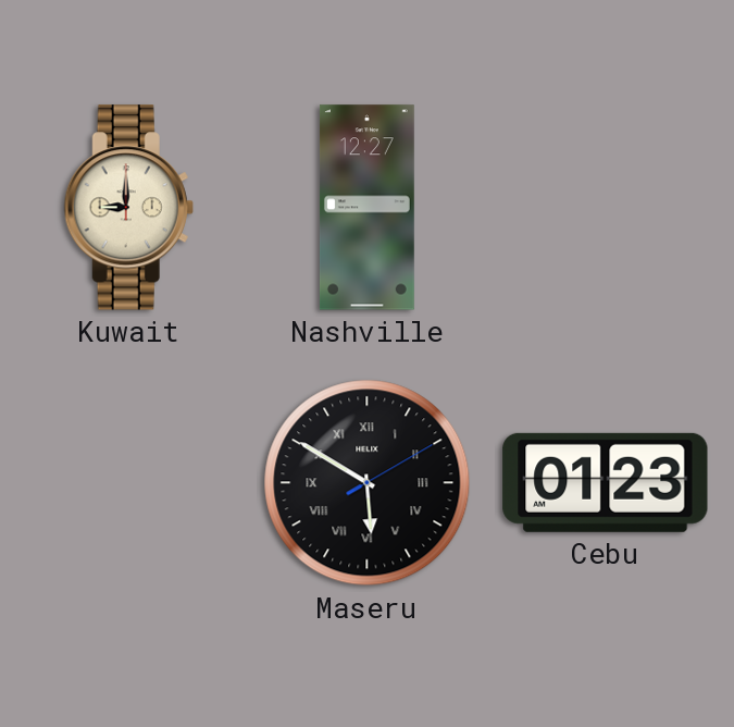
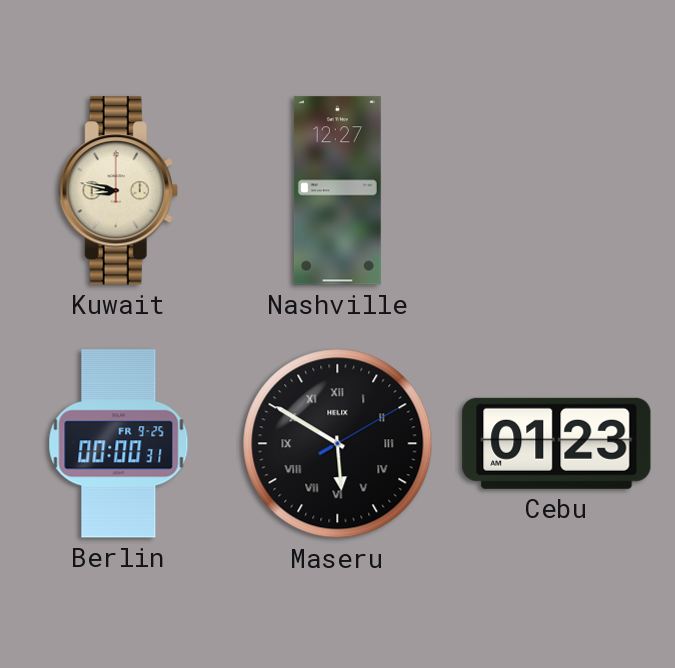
Kuwait: 9:00 -> 8:47 (118, 191)
Berlin: none -> 00:00 (119, 444)
